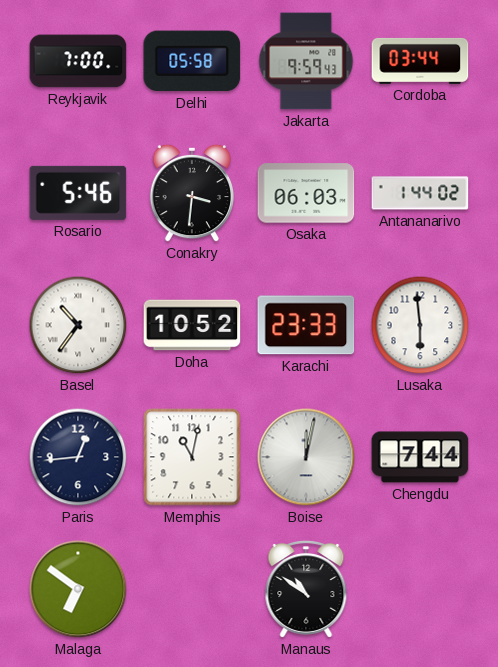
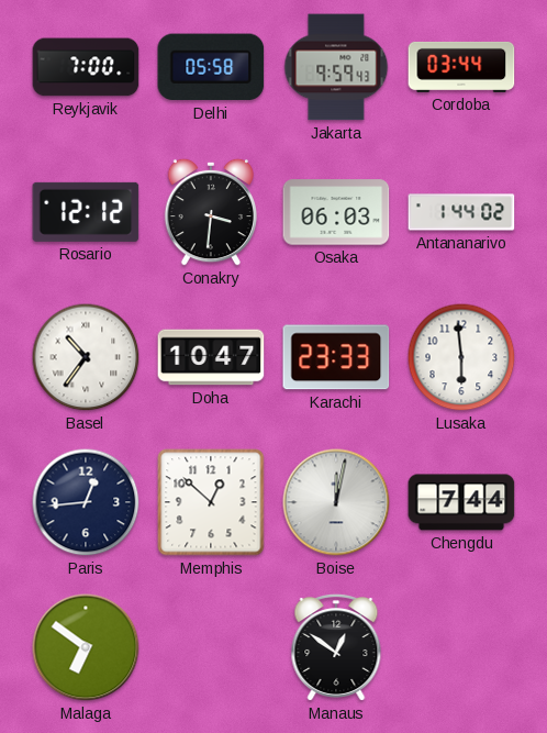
Rosario: 5:46 -> 12:12 (86, 212)
Doha: 10:52 -> 10:47 (211, 357)
Memphis: 11:02 -> 12:52 (211, 502)
Manaus: 10:51 -> 12:51 (336, 648)
